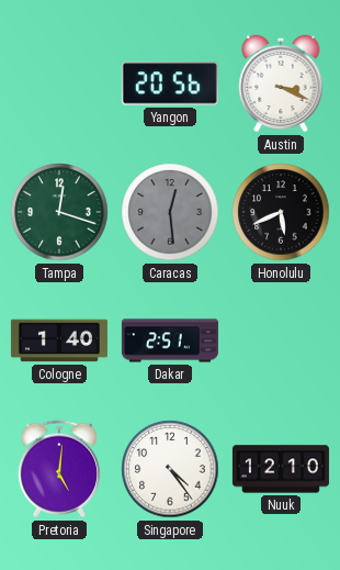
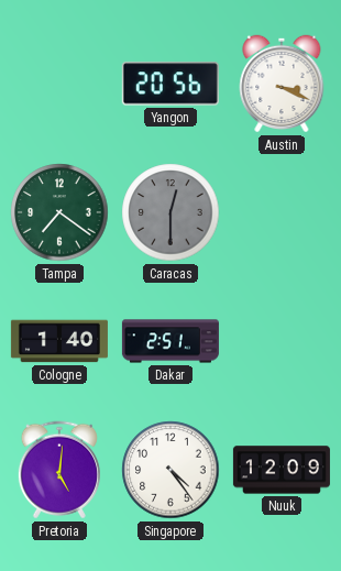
Tampa: 12:18 -> 7:21 (59, 212)
Caracas: 12:29 -> 12:30 (170, 212)
Honolulu: 5:41 -> none (281, 212)
Nuuk: 12:10 -> 12:09 (282, 470)
